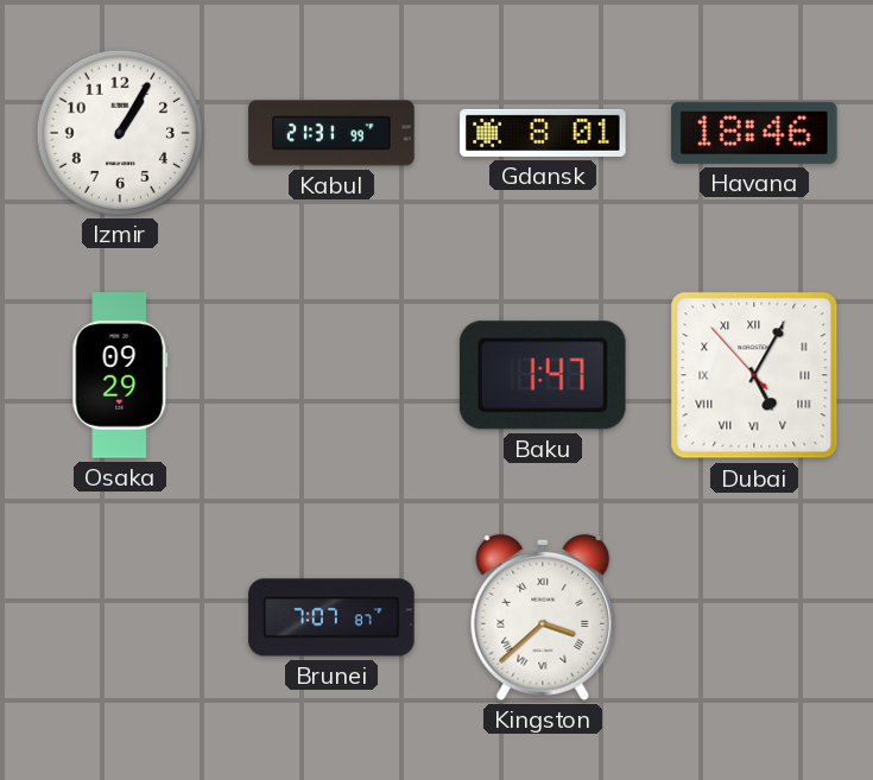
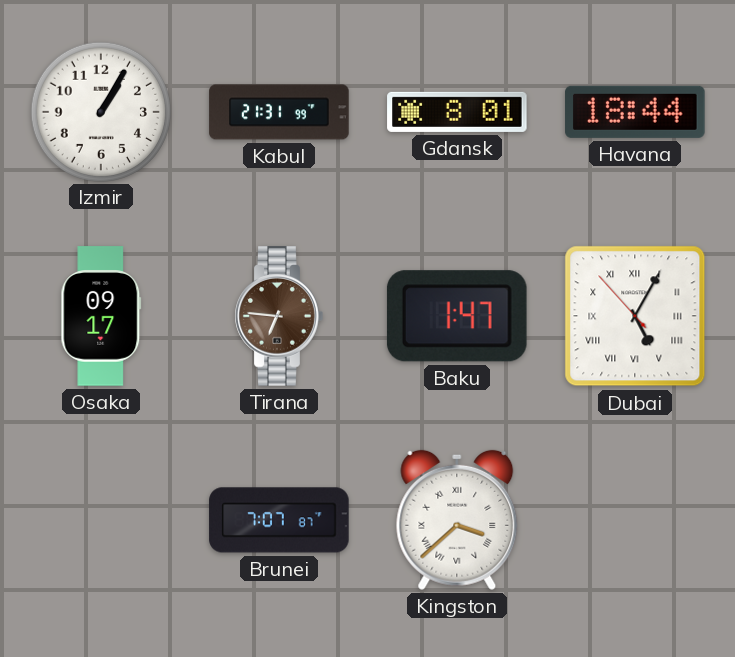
Havana: 18:46 -> 18:44 (635, 112)
Osaka: 09:29 -> 09:17 (101, 316)
Tirana: none -> 6:46 (279, 316)
